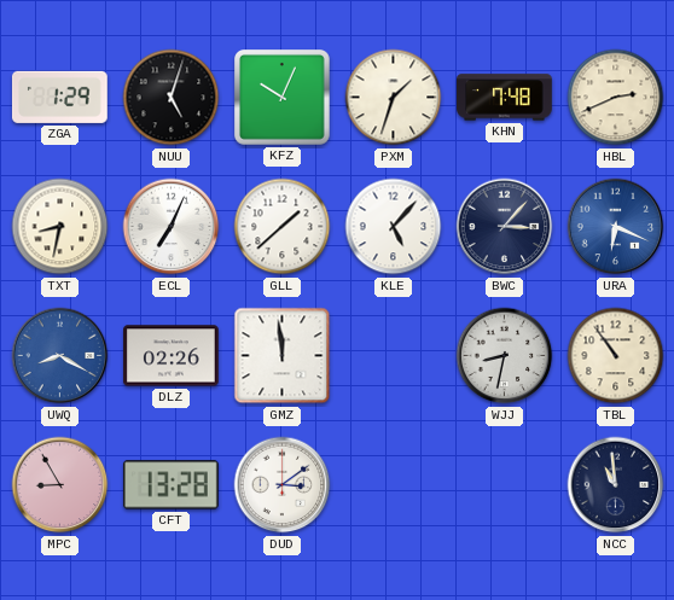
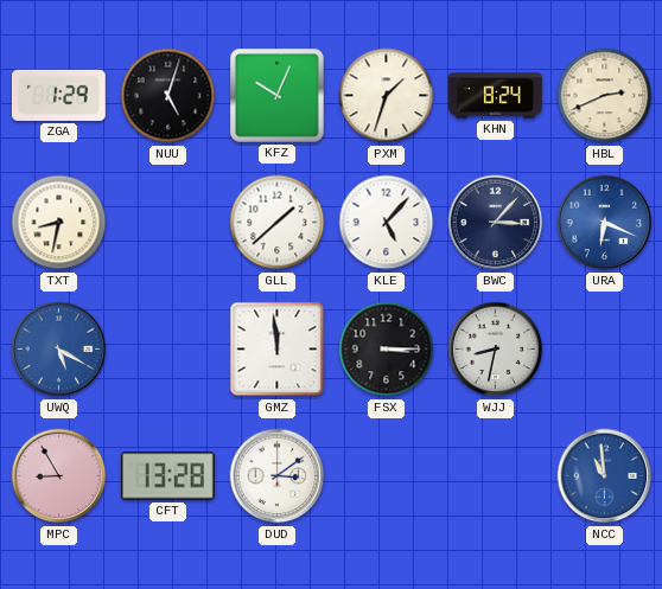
KHN: 7:48 -> 8:24 (496, 96)
ECL: 7:04 -> none (172, 227)
UWQ: 8:20 -> 5:20 (59, 350)
DLZ: 02:26 -> none (172, 356)
FSX: none -> 3:15 (387, 350)
TBL: 10:54 -> none (616, 356)
NCC dial: navy -> blue (605, 476)
